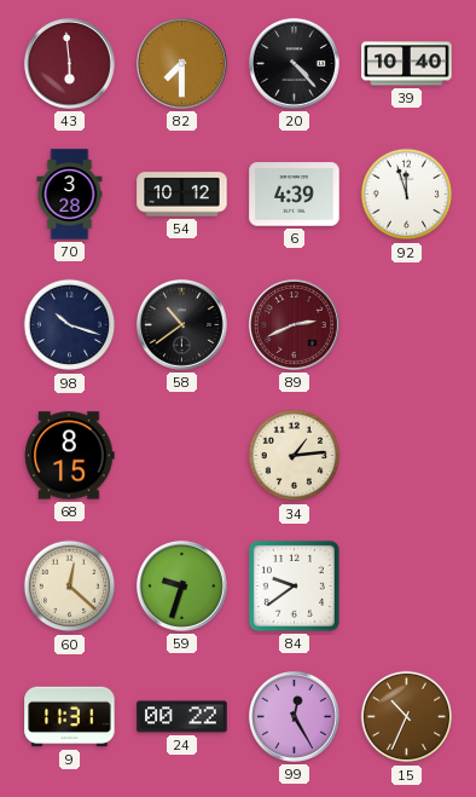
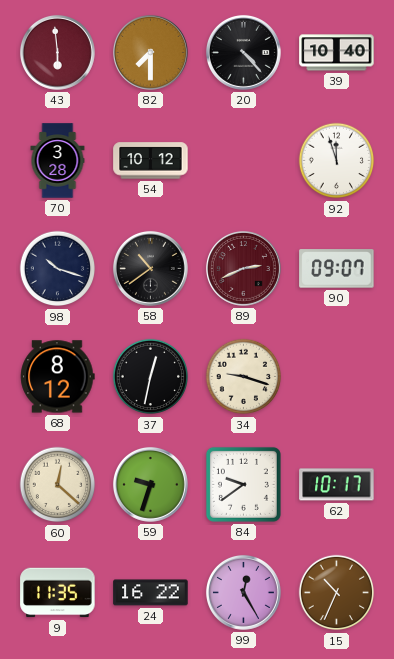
6: 4:39 -> none (295, 195)
90: none -> 09:07 (337, 269)
68: 8:15 -> 8:12 (58, 377)
37: none -> 12:32 (151, 377)
34: 1:14 -> 9:18 (244, 377)
62: none -> 10:17 (337, 485)
9: 11:31 -> 11:35 (58, 593)
24: 00:22 -> 16:22 (151, 593)
